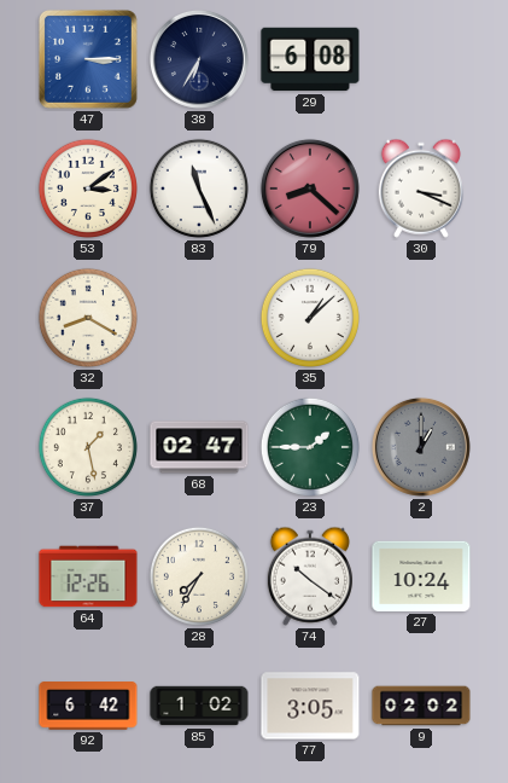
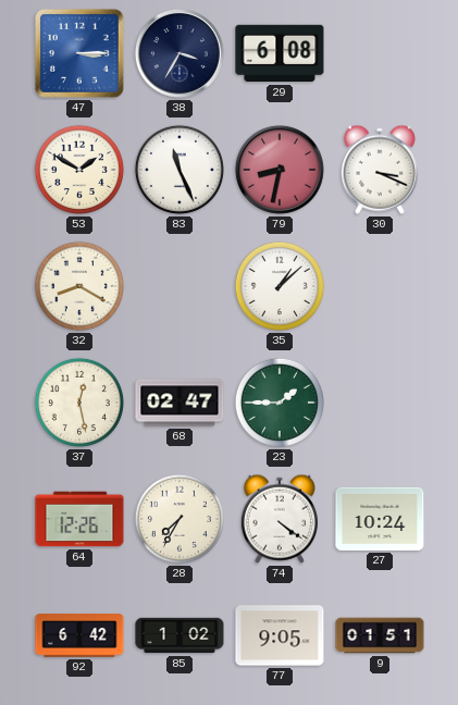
38: 6:35 -> 3:35 (180, 53)
53: 3:09 -> 1:50 (79, 170)
79: 8:22 -> 8:32 (280, 170)
37: 1:28 -> 12:28 (79, 403)
2: 1:00 -> none (421, 447)
74: 10:21 -> 4:21 (280, 519)
77: 3:05 -> 9:05 (280, 635)
9: 02:02 -> 01:51 (380, 635)
